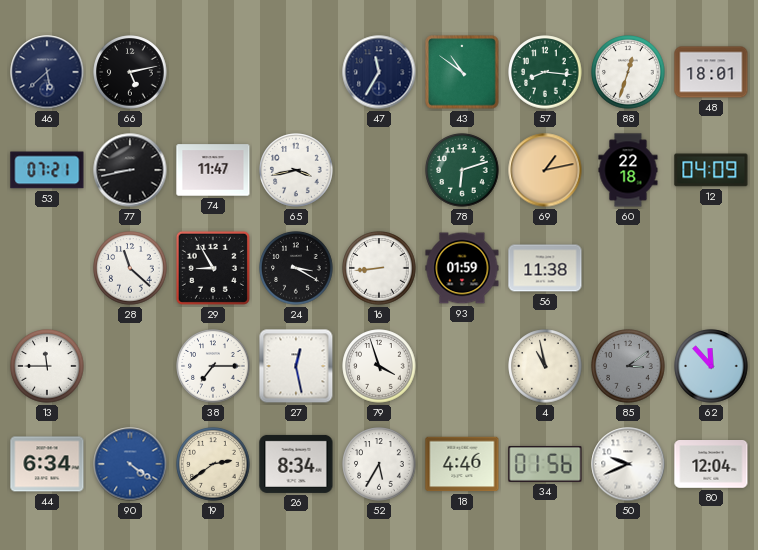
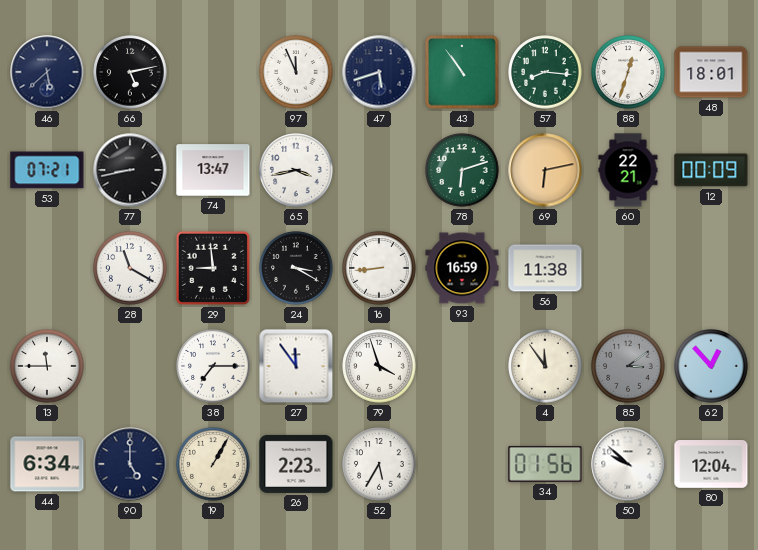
97: none -> 11:56 (296, 72)
47: 11:35 -> 5:42 (379, 72)
43: 10:51 -> 10:54 (462, 72)
74: 11:47 -> 13:47 (213, 170)
69: 1:13 -> 6:13 (545, 170)
60: 22:18 -> 22:21 (628, 170)
12: 04:09 -> 00:09 (711, 170)
28: 11:22 -> 11:20 (130, 268)
29: 8:55 -> 8:59 (213, 268)
93: 01:59 -> 16:59 (462, 268)
27: 12:28 -> 11:54 (296, 366)
4: 10:58 -> 11:54 (545, 366)
62: 11:53 -> 12:53 (711, 366)
90: 4:21 -> 5:00 (130, 464)
90 dial: blue -> navy (130, 464)
19: 2:39 -> 1:05 (213, 464)
26: 8:34 -> 2:23 (296, 464)
18: 4:46 -> none (462, 464)
50: 9:41 -> 9:52 (628, 464)
